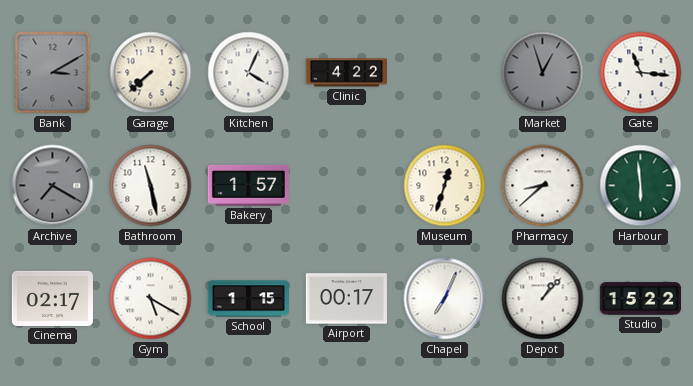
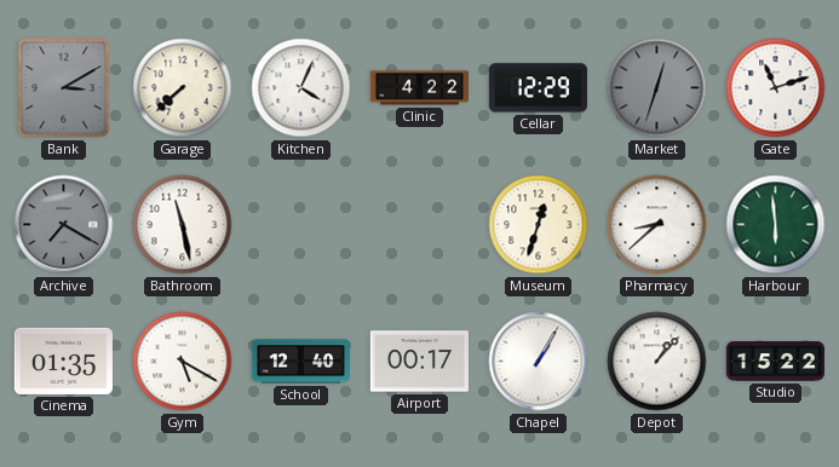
Cellar: none -> 12:29 (538, 88)
Market: 12:57 -> 12:33 (657, 88)
Gate: 11:16 -> 11:12 (776, 88)
Bakery: 1:57 -> none (248, 185)
Cinema: 02:17 -> 01:35 (63, 361)
School: 1:15 -> 12:40 (300, 362)
Chapel: 7:04 -> 1:05 (539, 362)
